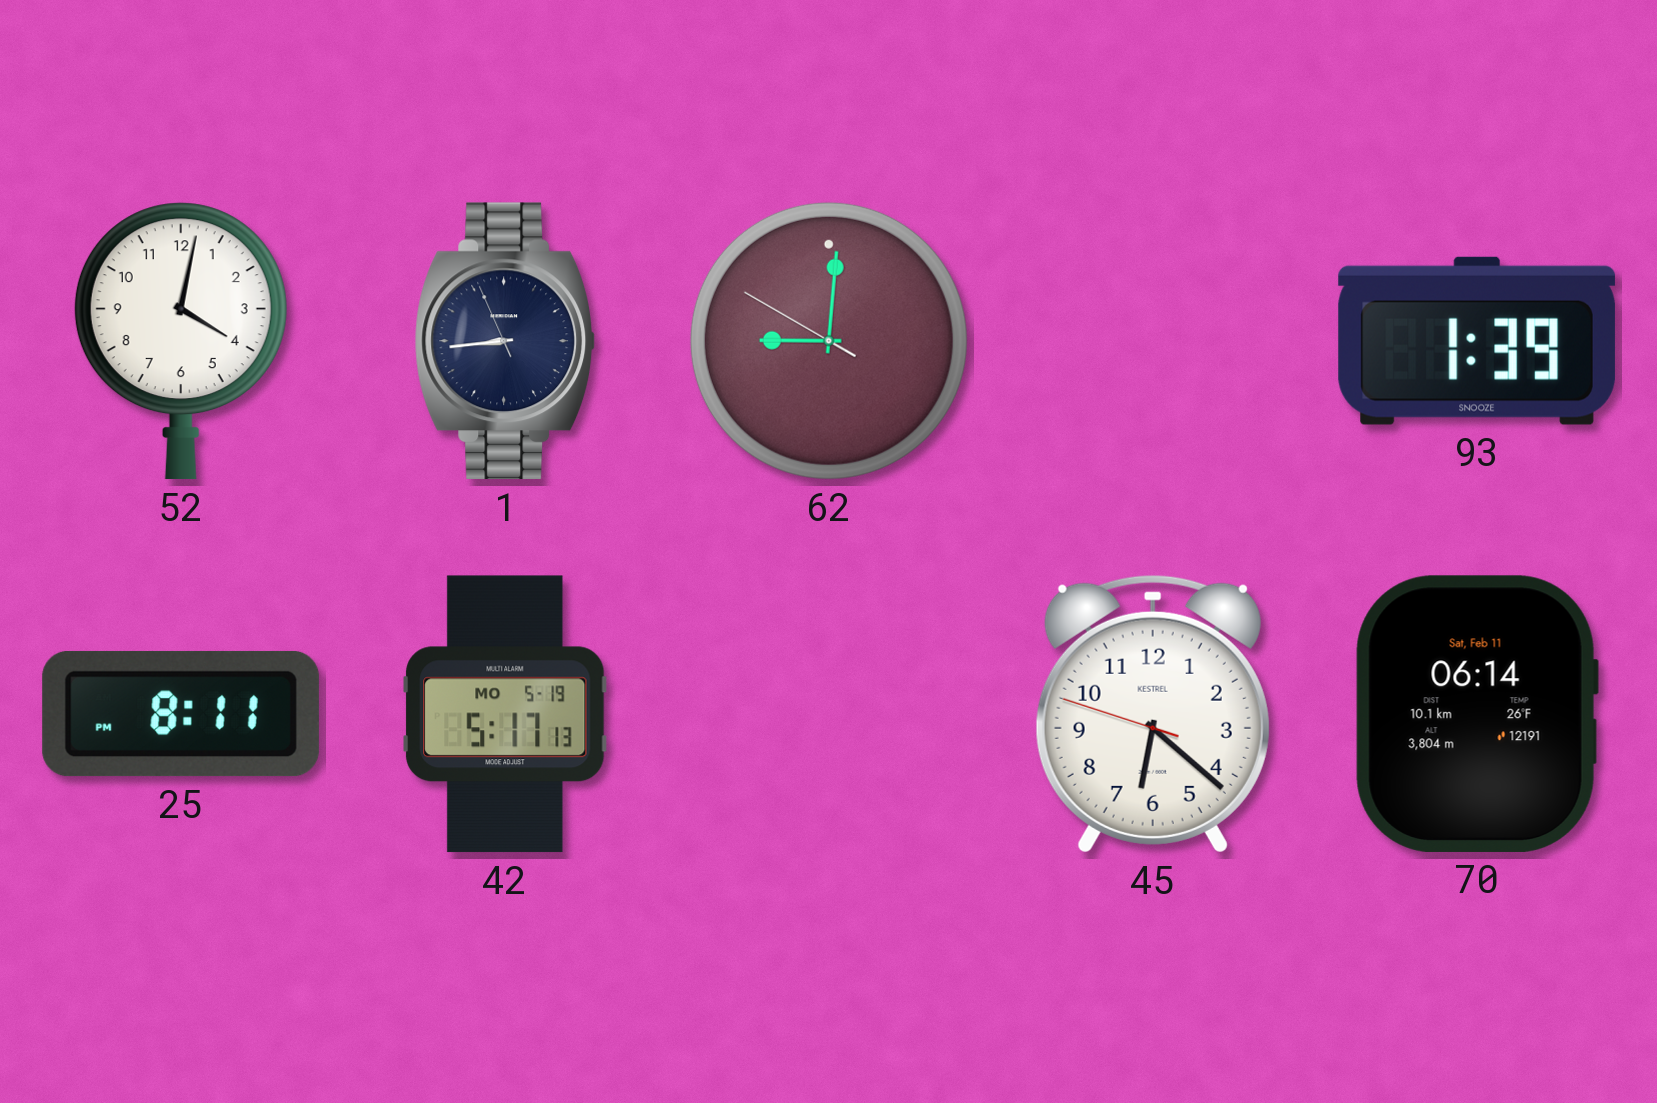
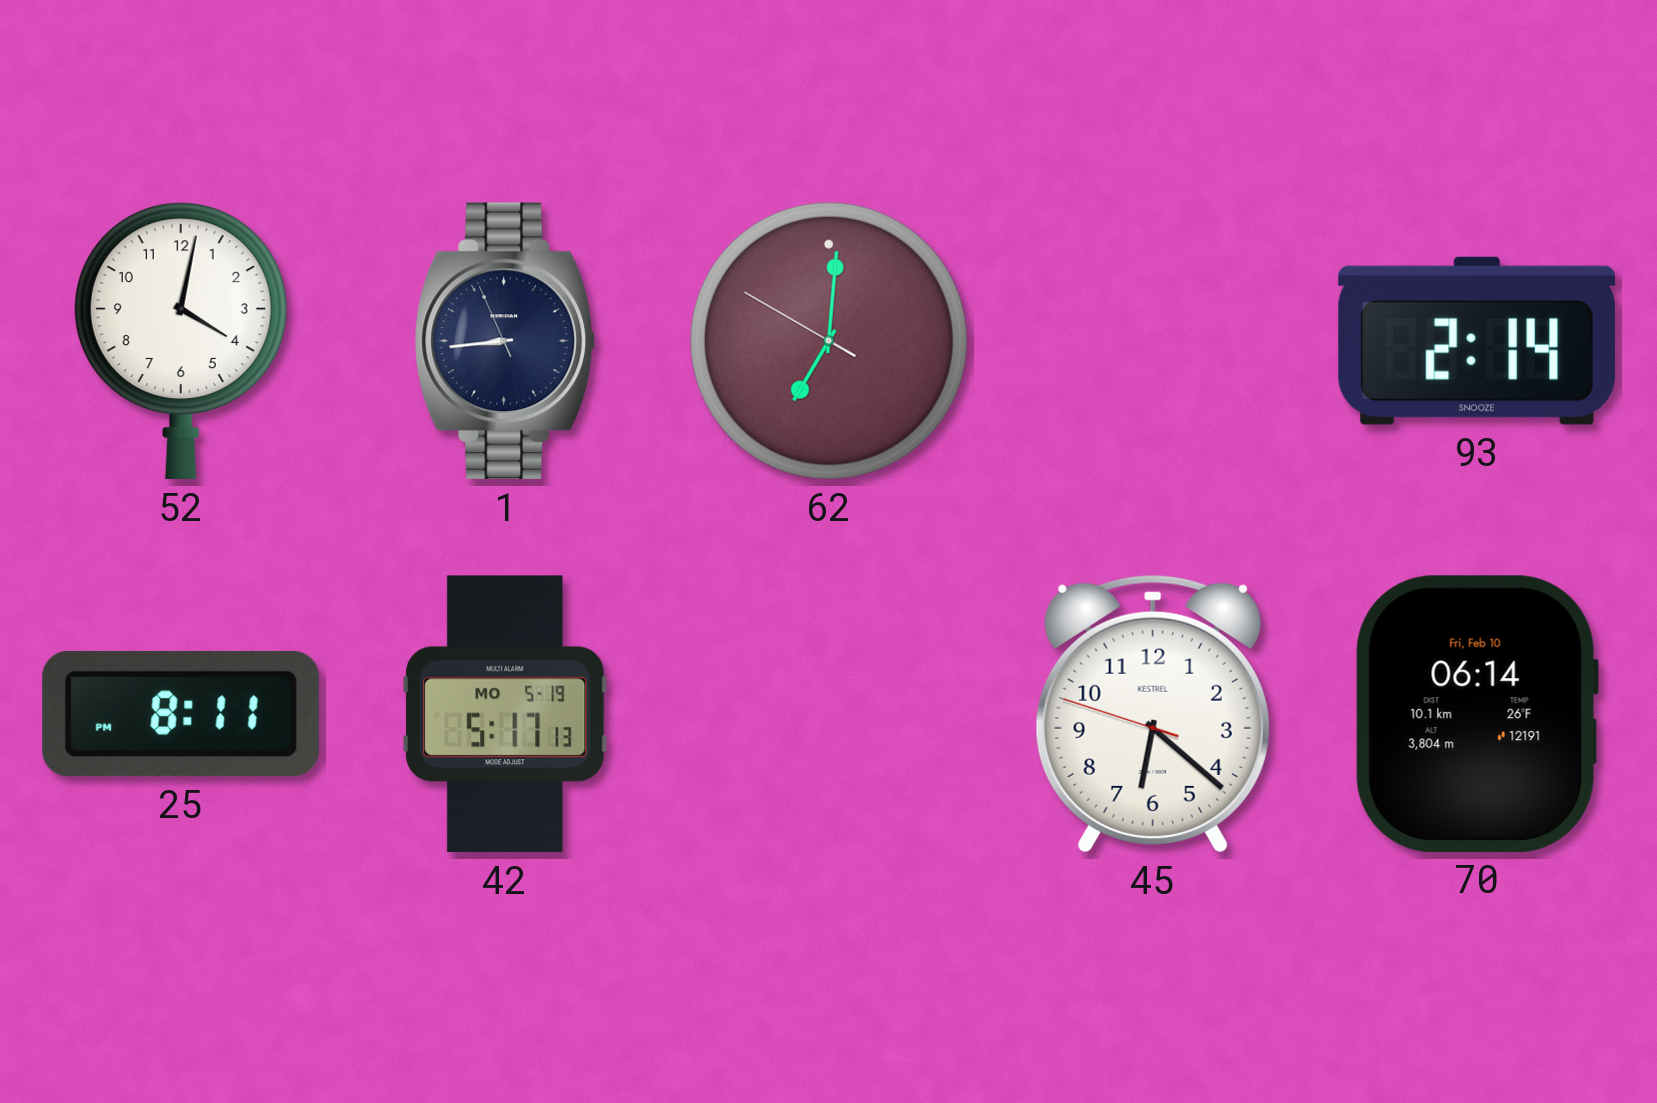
62: 9:00 -> 7:00 (829, 341)
93: 1:39 -> 2:14 (1477, 341)
70 date: Sat, Feb 11 -> Fri, Feb 10 (1477, 714)
